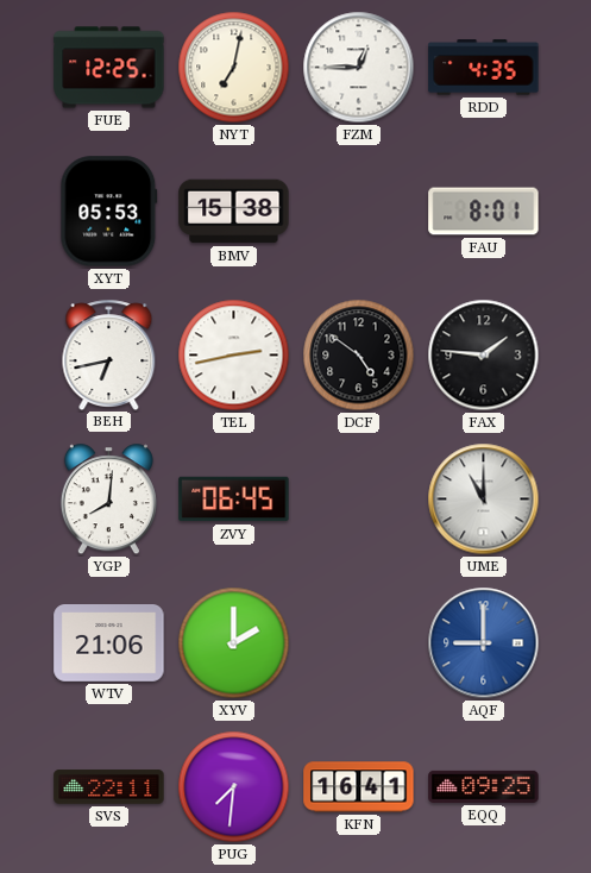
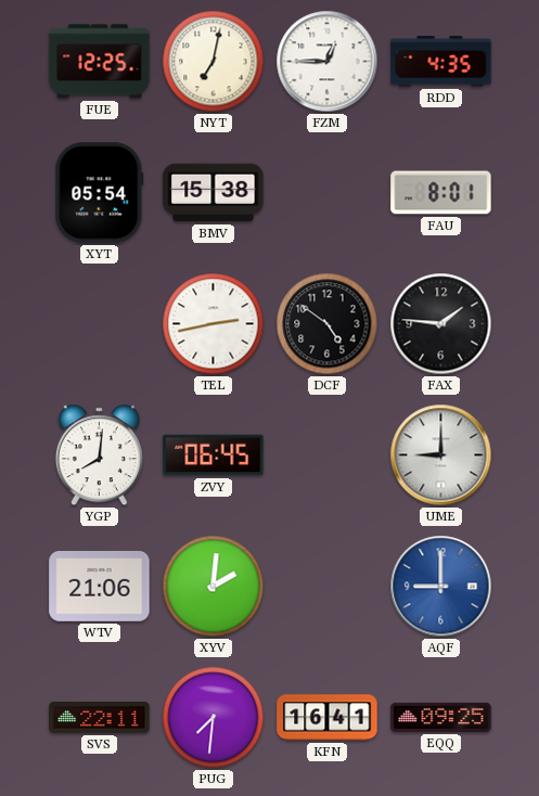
XYT: 05:53 -> 05:54 (100, 193)
BEH: 6:43 -> none (109, 354)
UME: 11:00 -> 9:00 (441, 455)
XYV: 2:00 -> 2:01 (214, 587)
